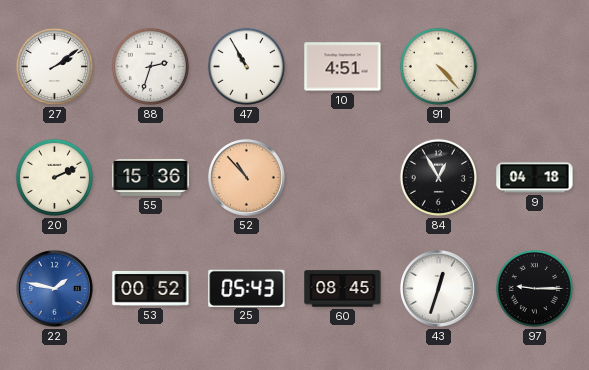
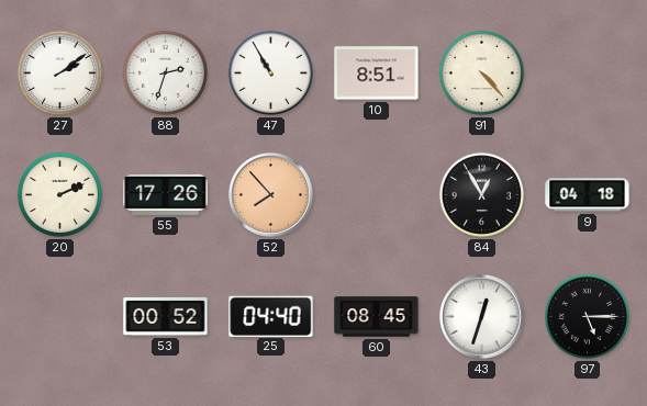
10: 4:51 -> 8:51 (377, 74)
55: 15:36 -> 17:26 (166, 194)
52: 10:53 -> 7:53 (271, 195)
22: 1:47 -> none (55, 289)
25: 05:43 -> 04:40 (271, 316)
97: 9:15 -> 5:15 (587, 316)
